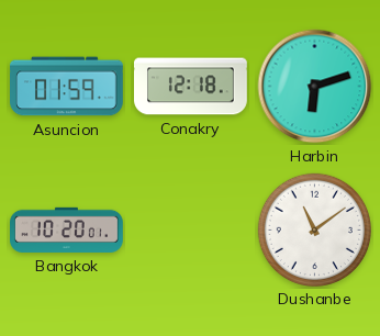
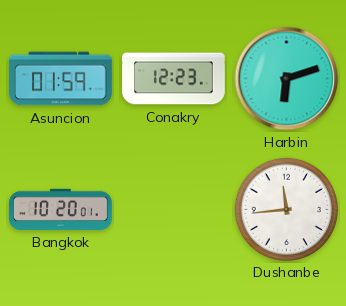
Conakry: 12:18 -> 12:23 (174, 79)
Dushanbe: 11:09 -> 11:44 (286, 209)
